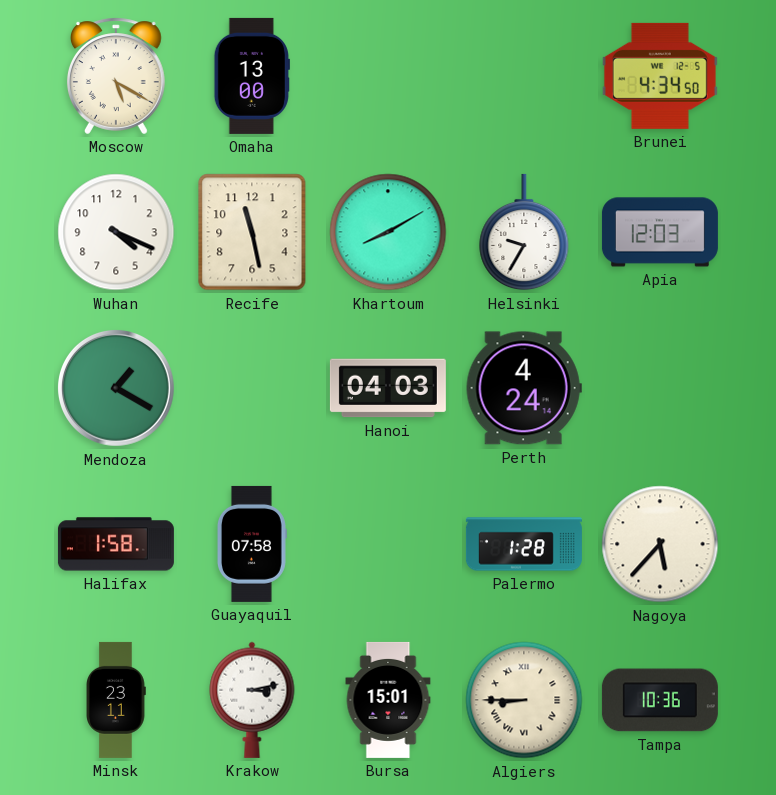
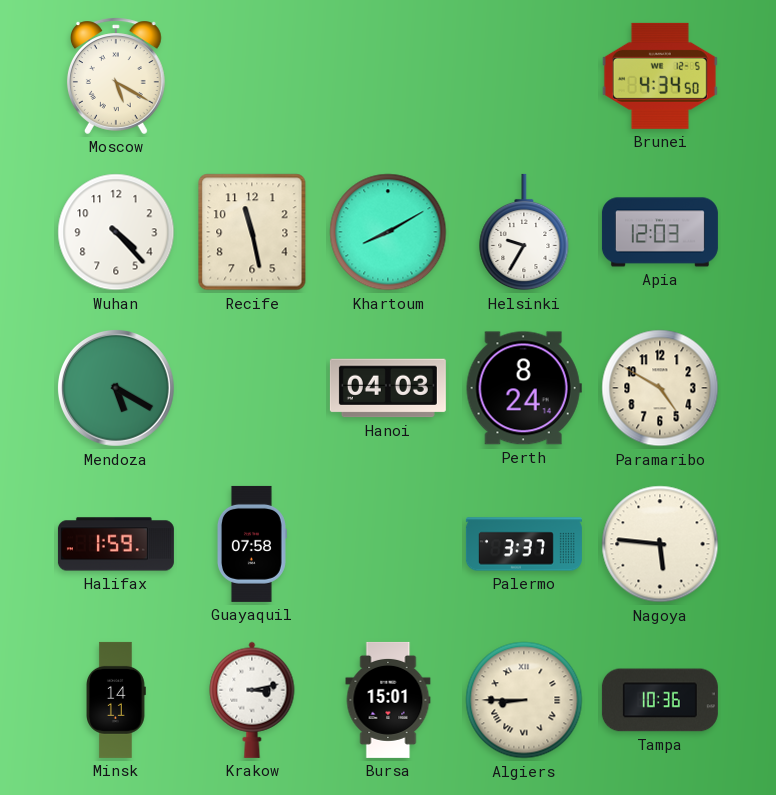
Omaha: 13:00 -> none (252, 76)
Wuhan: 4:19 -> 4:23 (116, 232)
Mendoza: 1:20 -> 5:20 (116, 388)
Perth: 4:24 -> 8:24 (524, 388)
Paramaribo: none -> 4:50 (660, 388)
Halifax: 1:58 -> 1:59 (116, 544)
Palermo: 1:28 -> 3:37 (524, 544)
Nagoya: 5:37 -> 5:46 (660, 544)
Minsk: 23:11 -> 14:11 (116, 700)
